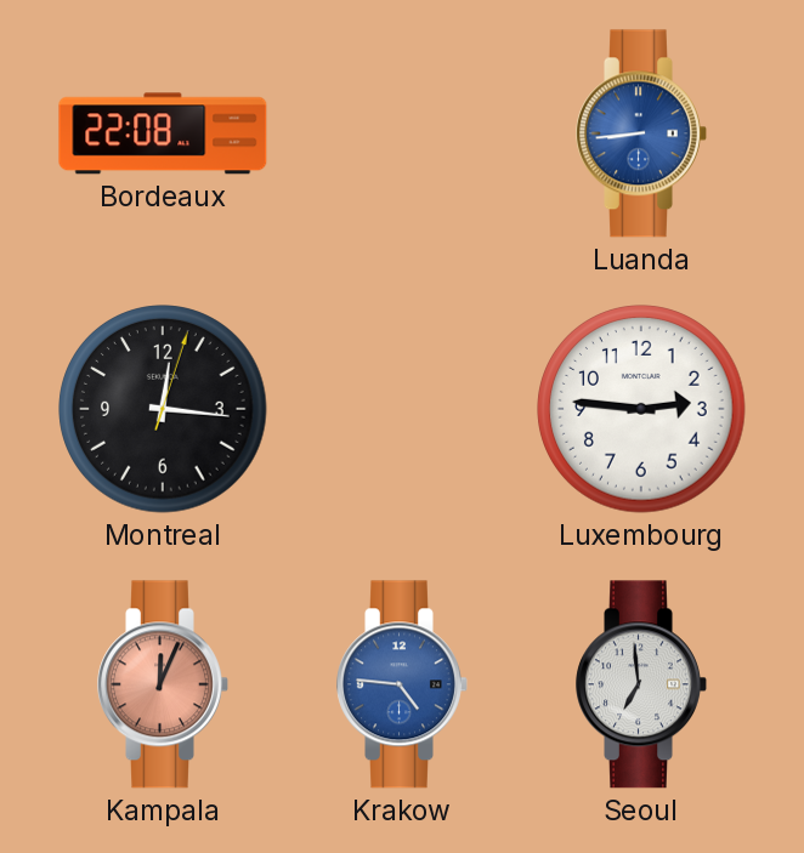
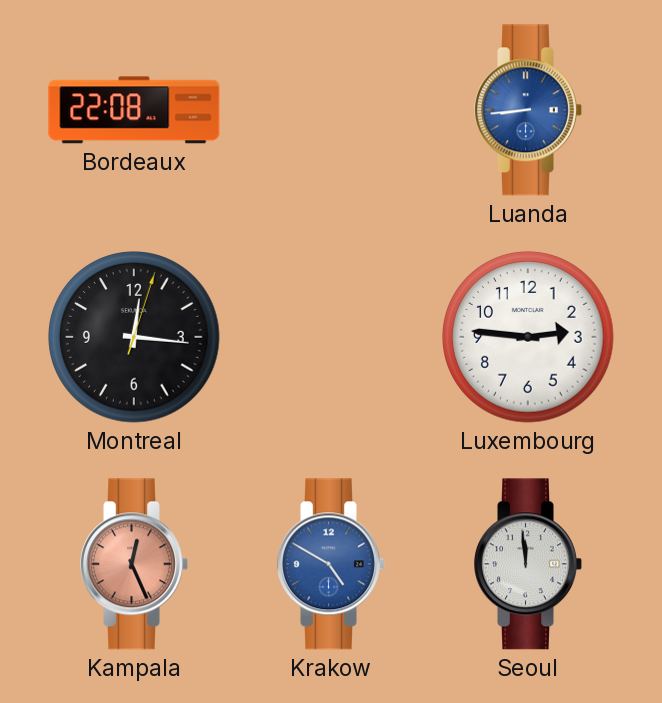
Kampala: 12:04 -> 12:26 (134, 564)
Krakow: 4:46 -> 4:50 (331, 564)
Seoul: 6:59 -> 11:59 (528, 564)
